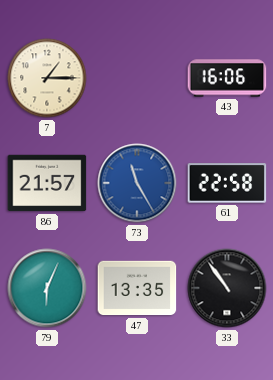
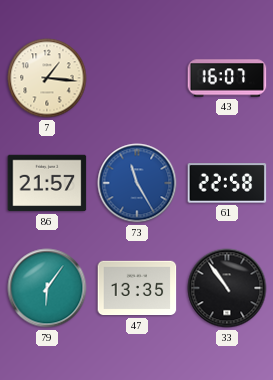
7: 1:15 -> 1:16 (47, 78)
43: 16:06 -> 16:07 (227, 78)
79: 6:04 -> 6:06 (47, 288)
